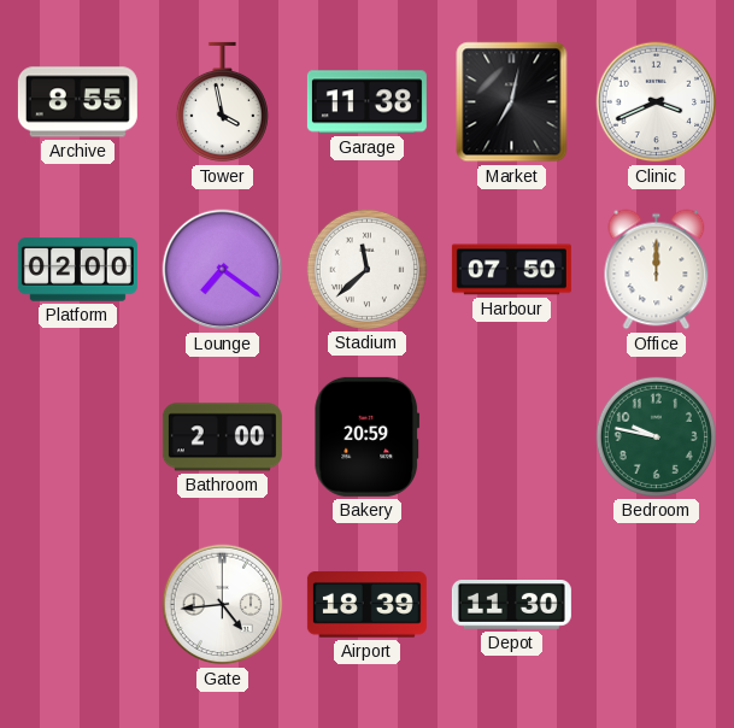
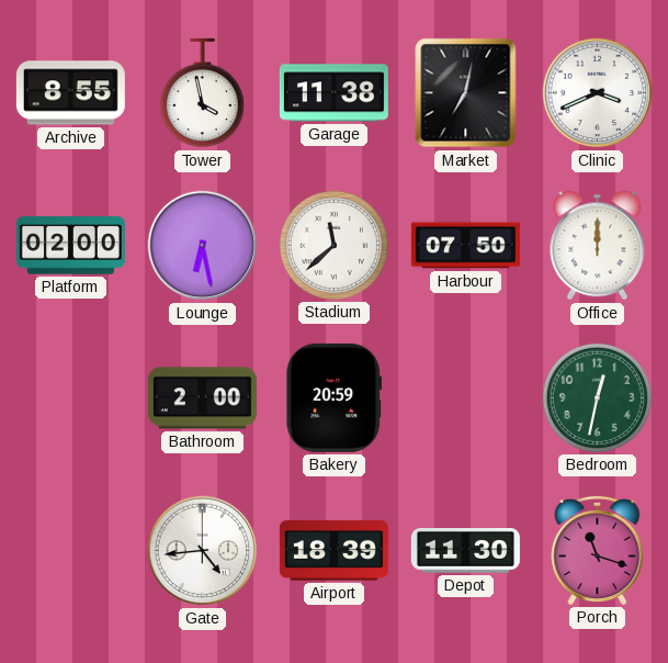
Lounge: 7:21 -> 6:28 (203, 246)
Bedroom: 9:47 -> 12:32 (597, 397)
Porch: none -> 11:18 (598, 550)
